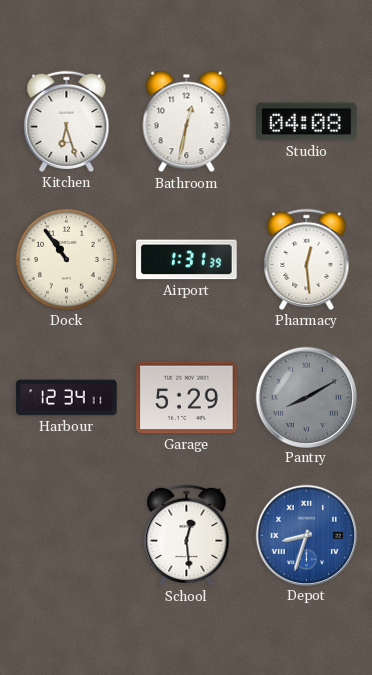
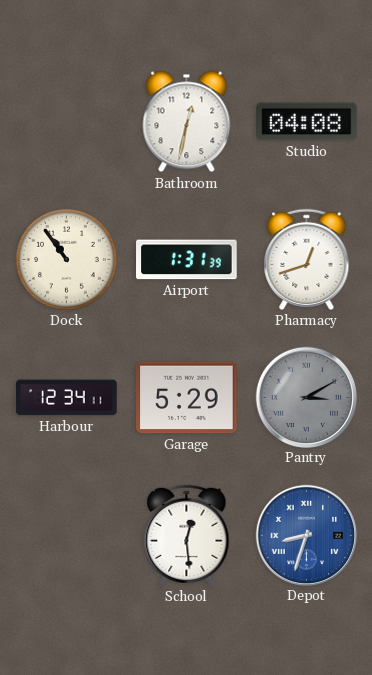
Kitchen: 6:27 -> none (67, 121)
Pharmacy: 12:29 -> 12:42 (307, 259)
Pantry: 8:10 -> 3:10 (306, 397)
